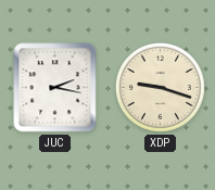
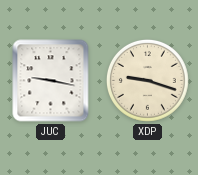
JUC: 2:17 -> 9:17 (51, 81)
